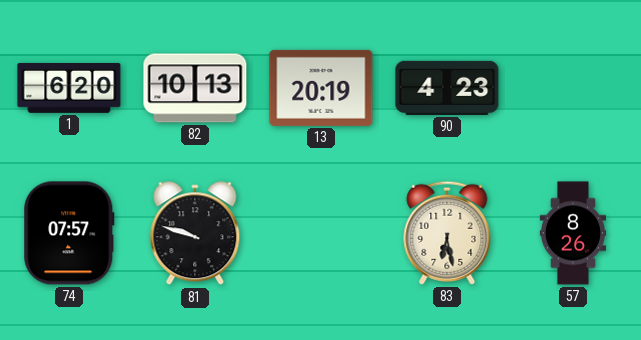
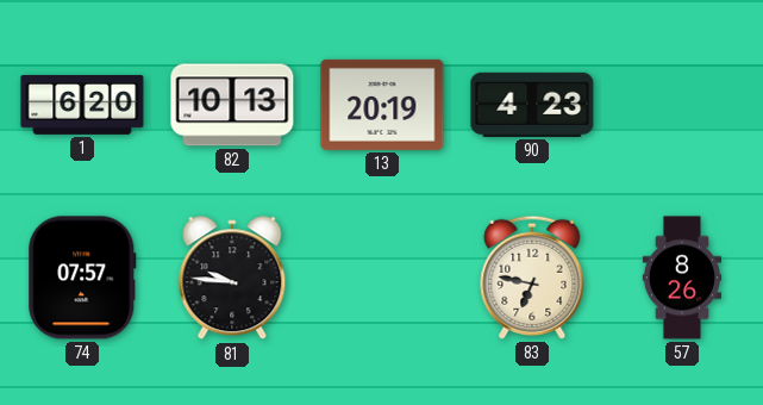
81: 9:48 -> 9:46 (232, 279)
83: 6:28 -> 6:47 (532, 278)
